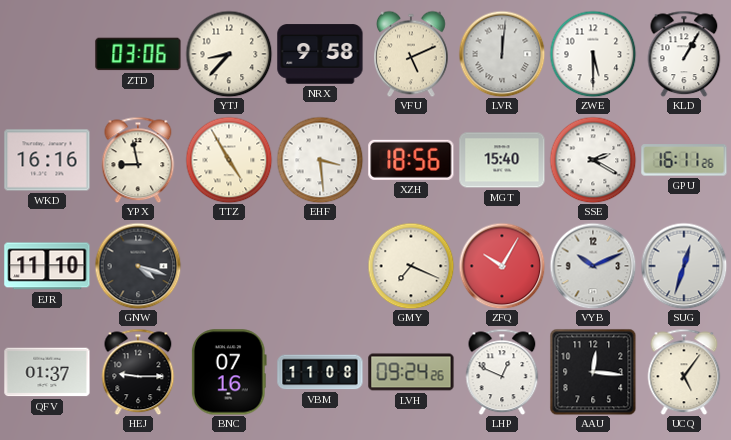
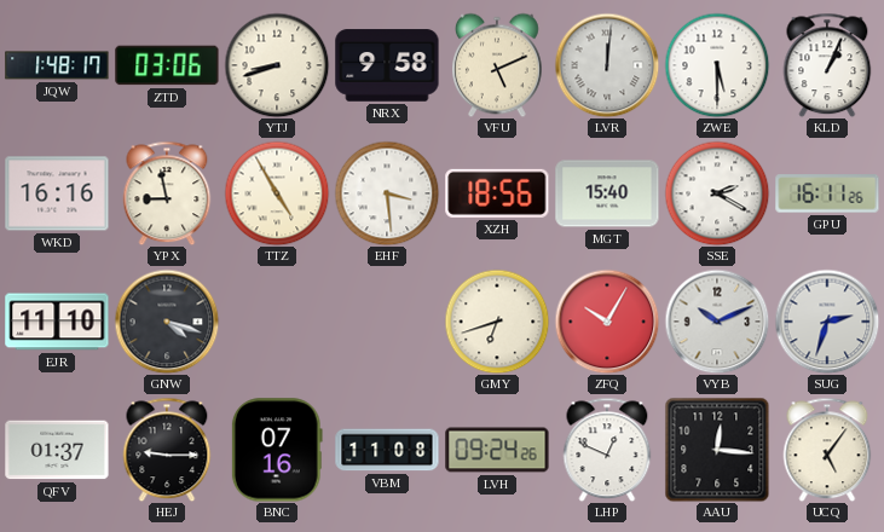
JQW: none -> 1:48 (57, 65)
YTJ: 8:37 -> 8:42 (277, 65)
KLD: 1:05 -> 1:04 (827, 65)
GMY: 7:19 -> 6:42 (497, 322)
SUG: 12:33 -> 2:33 (827, 322)
